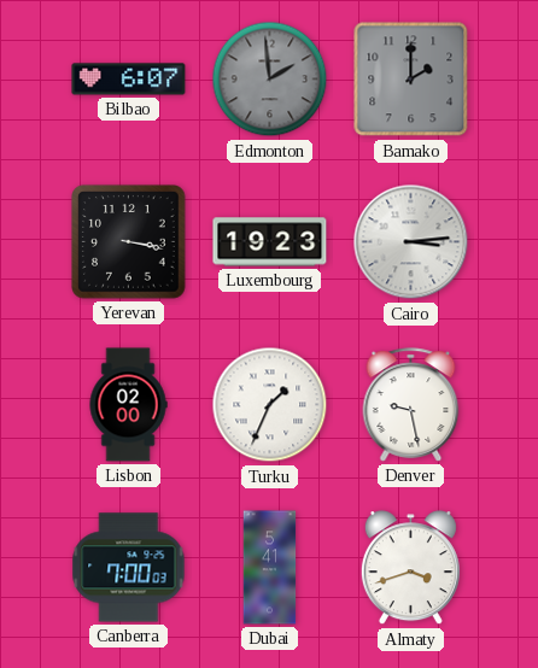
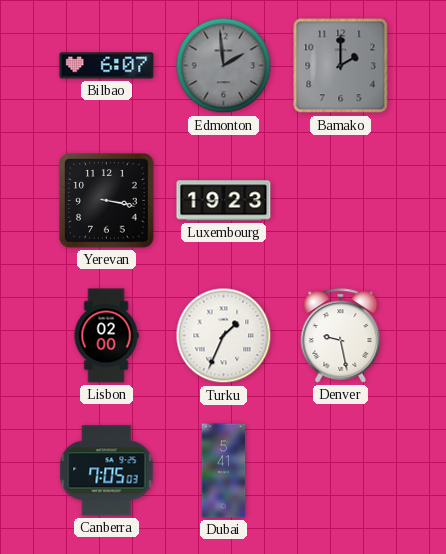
Cairo: 3:14 -> none (411, 242)
Canberra: 7:00 -> 7:05 (107, 471)
Almaty: 3:42 -> none (410, 568)
